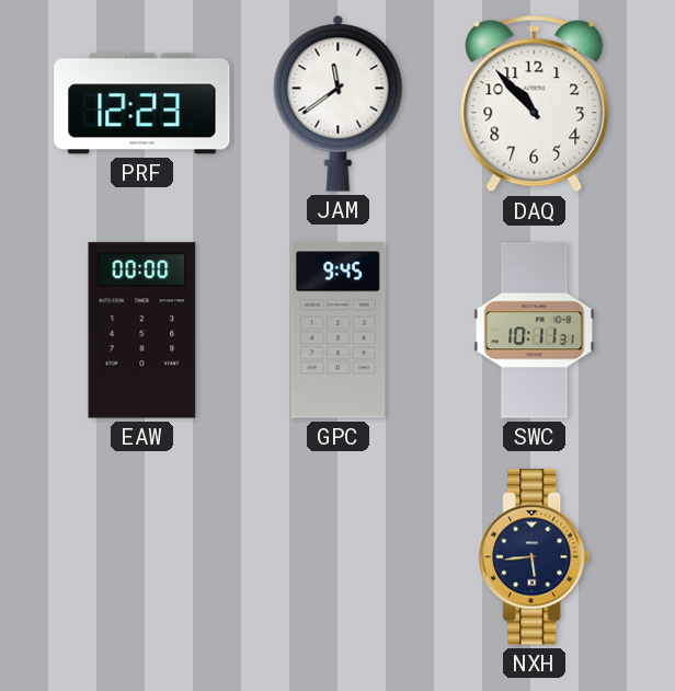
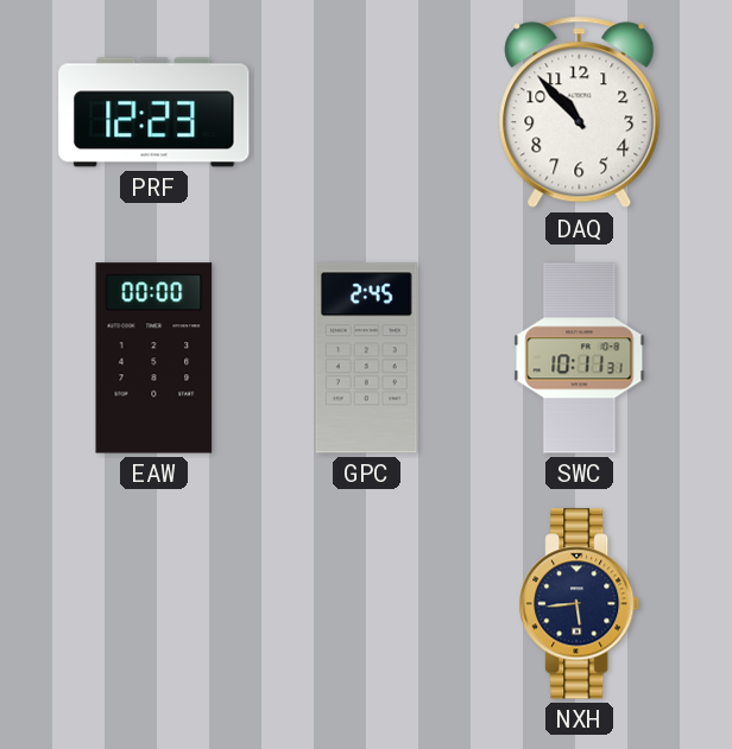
JAM: 11:39 -> none (339, 103)
GPC: 9:45 -> 2:45 (366, 358)
